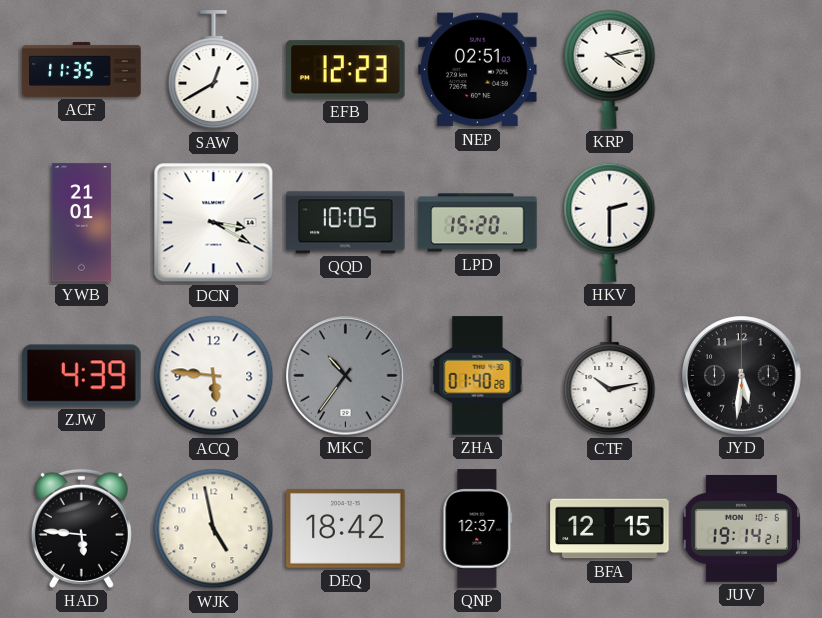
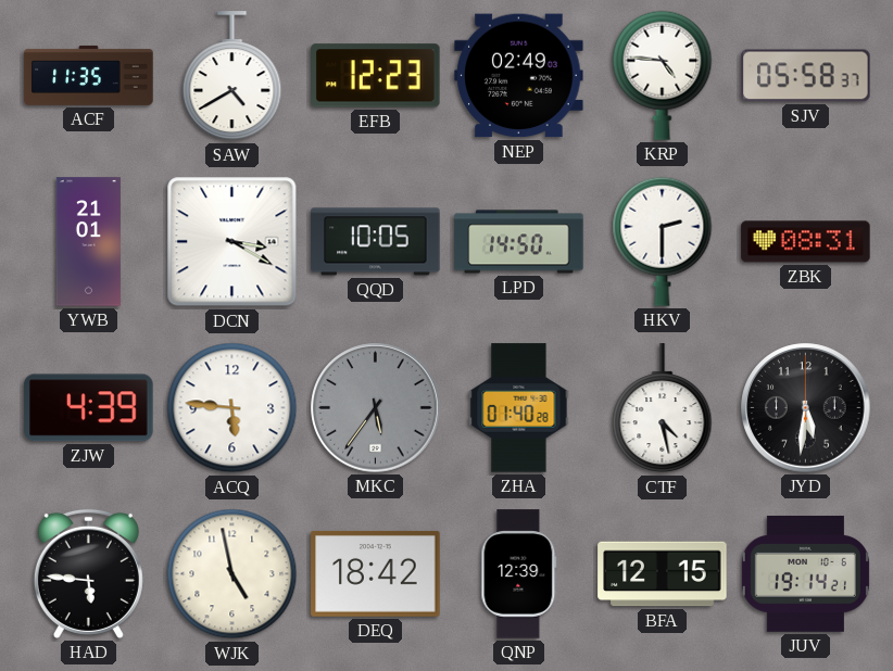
SAW: 12:40 -> 4:40 (232, 76)
NEP: 02:51 -> 02:49 (519, 76)
KRP: 4:13 -> 4:46 (663, 75)
SJV: none -> 05:58 (806, 76)
LPD: 15:20 -> 14:50 (519, 242)
ZBK: none -> 08:31 (806, 242)
MKC: 10:36 -> 5:36 (376, 408)
CTF: 10:13 -> 4:28 (663, 408)
QNP: 12:37 -> 12:39 (519, 574)
